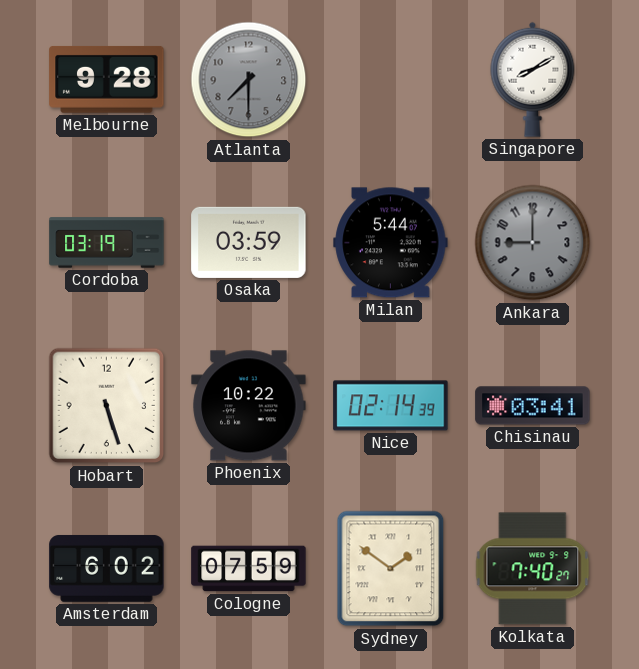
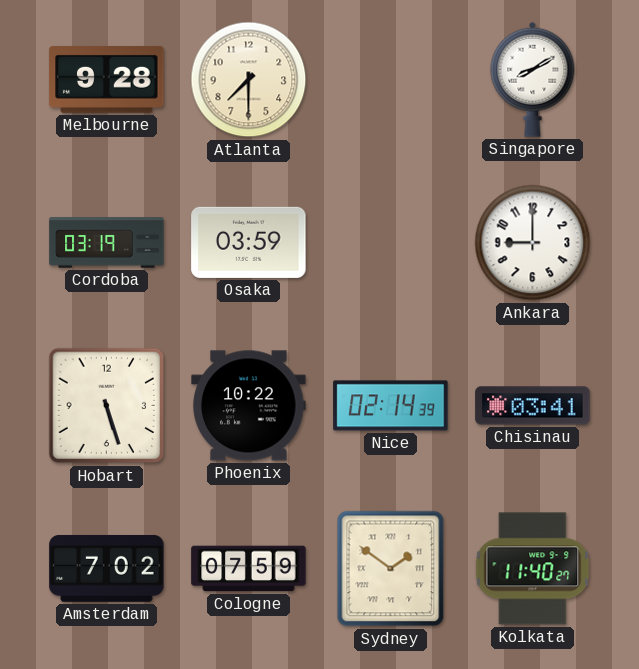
Atlanta dial: grey -> cream (249, 80)
Milan: 5:44 -> none (391, 243)
Ankara dial: grey -> white (533, 243)
Amsterdam: 6:02 -> 7:02 (107, 568)
Kolkata: 7:40 -> 11:40 (533, 569)
